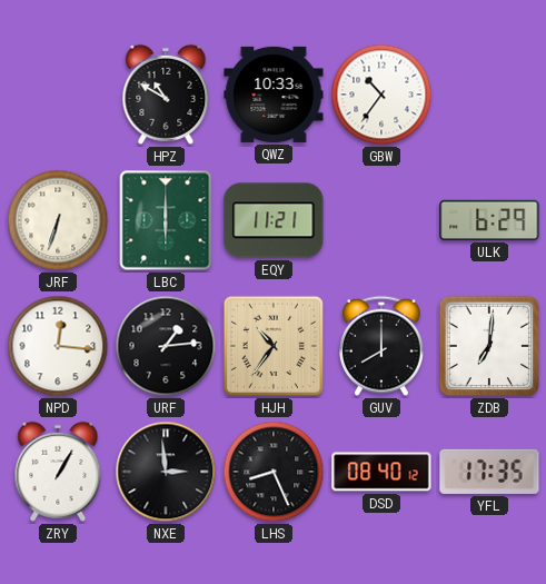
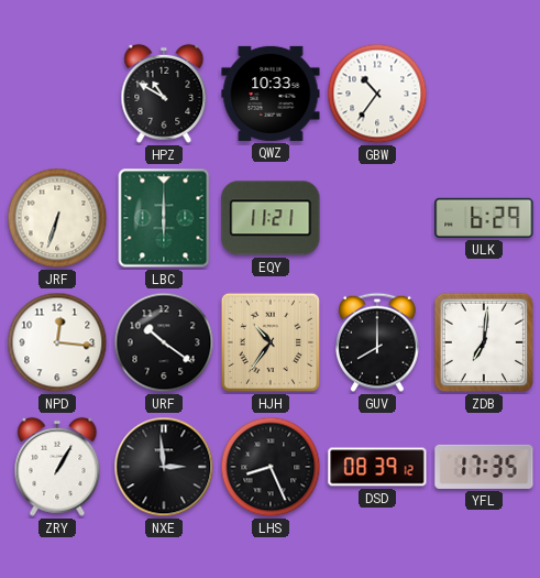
URF: 1:14 -> 10:21 (164, 342)
DSD: 08:40 -> 08:39 (377, 467)
